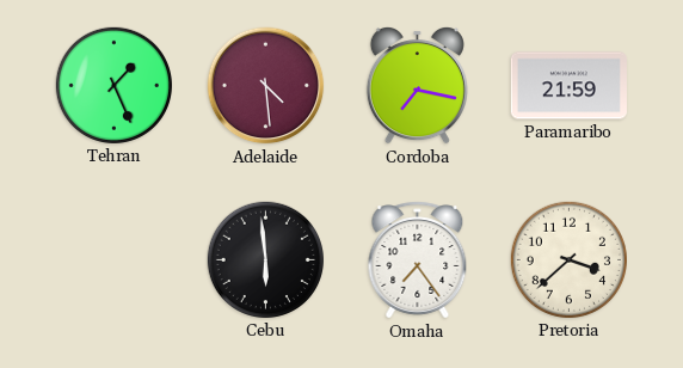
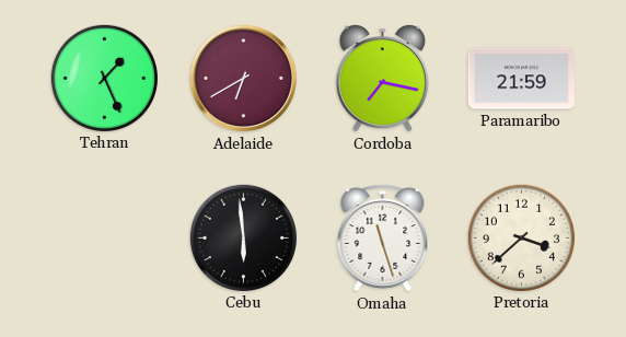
Adelaide: 4:29 -> 6:40 (244, 79)
Omaha: 7:24 -> 11:27 (383, 239)
